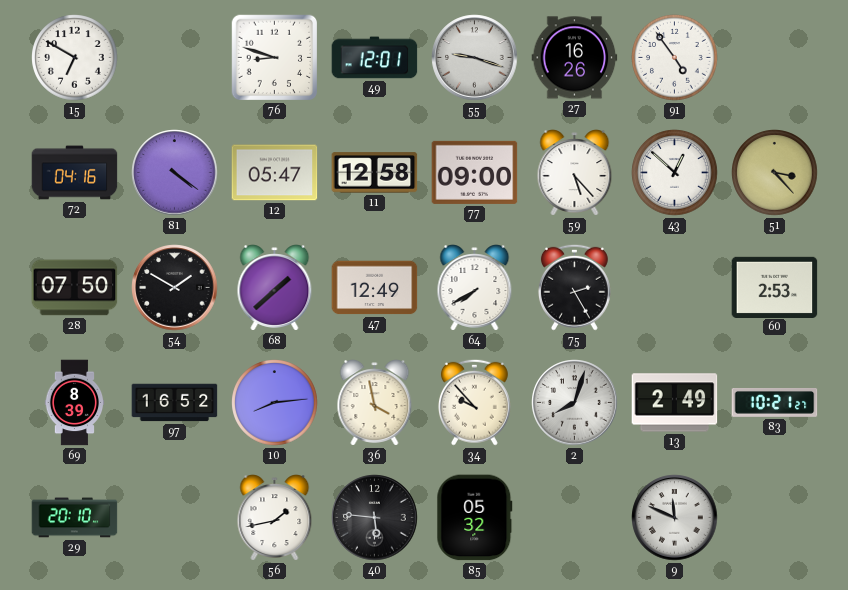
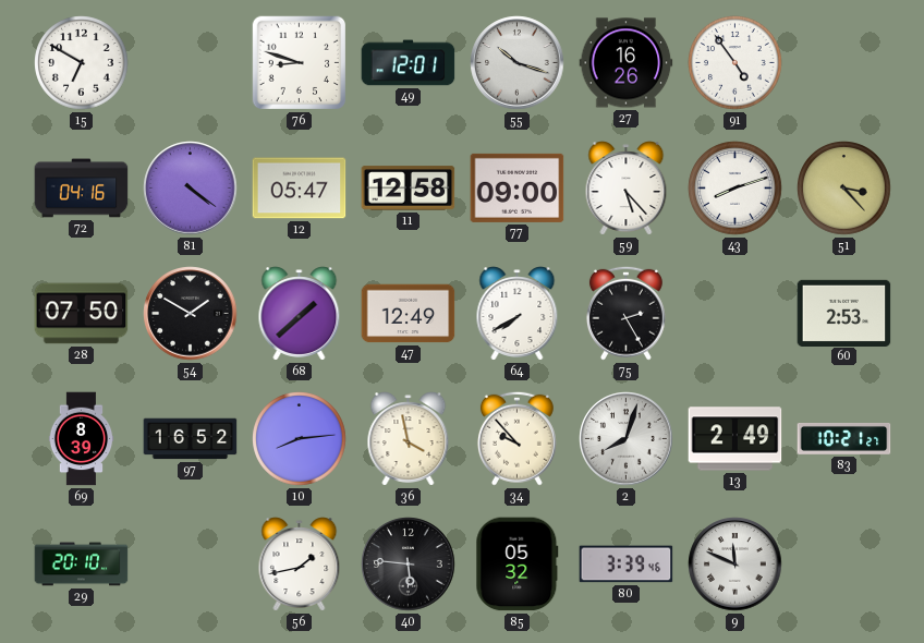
55: 9:18 -> 10:18 (518, 63)
43: 12:52 -> 8:12 (735, 189)
80: none -> 3:39 (627, 565)
